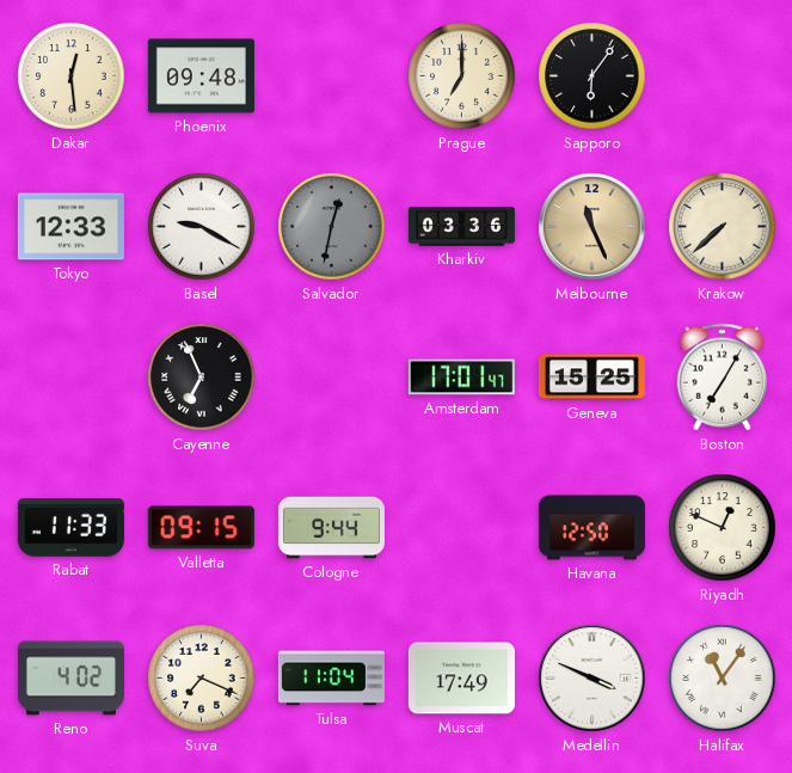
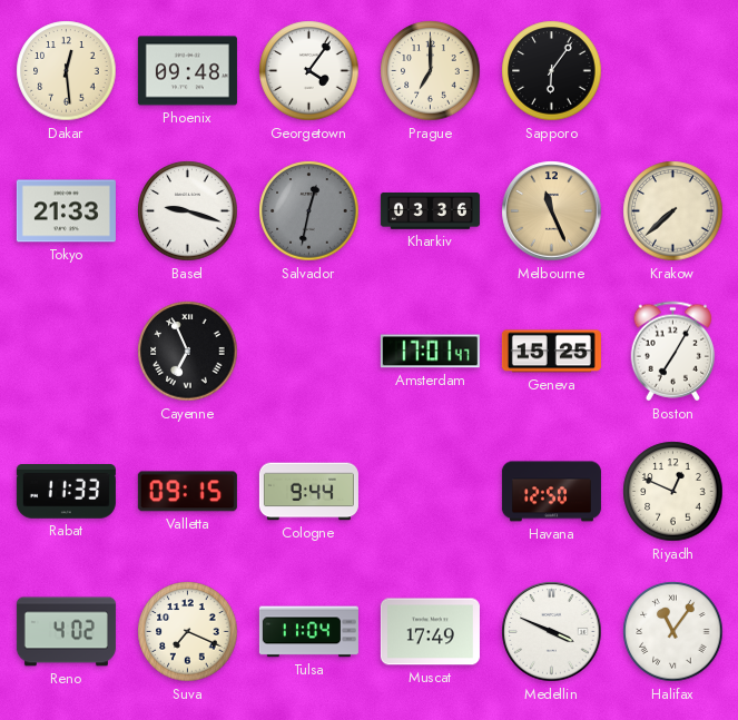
Georgetown: none -> 4:06 (309, 71)
Tokyo: 12:33 -> 21:33 (66, 211)
Basel: 9:20 -> 9:18 (188, 211)
